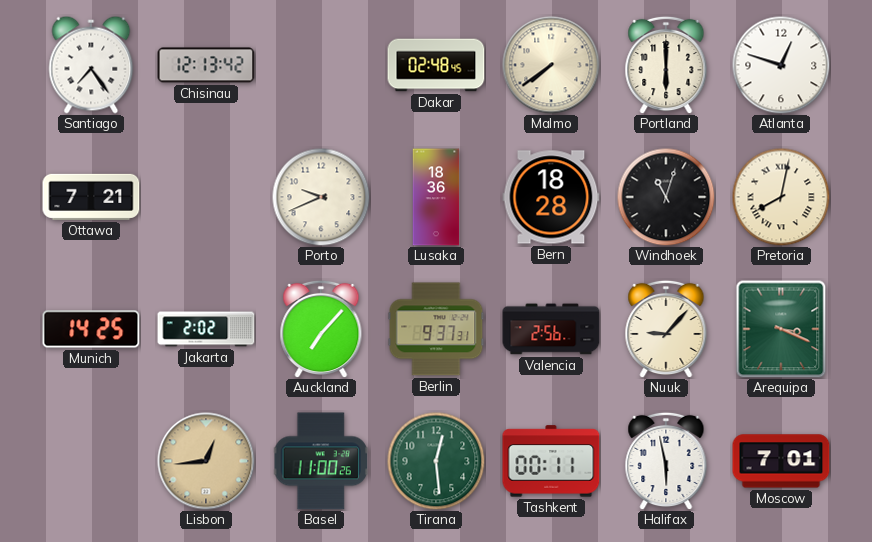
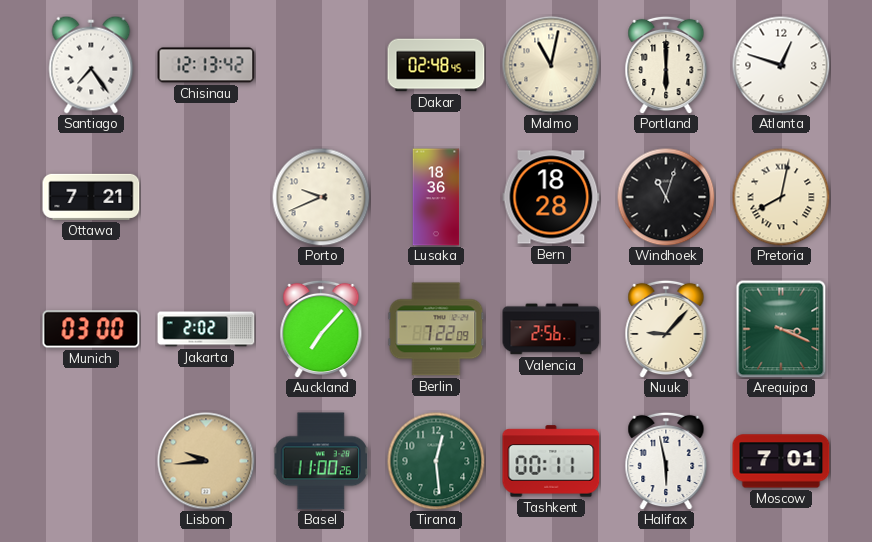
Malmo: 7:39 -> 11:02 (551, 65)
Munich: 14:25 -> 03:00 (91, 329)
Berlin: 9:37 -> 7:22 (436, 329)
Lisbon: 12:44 -> 9:44 (206, 461)
